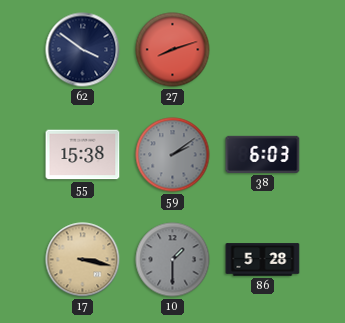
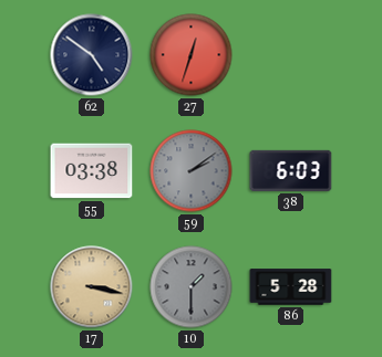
62: 3:51 -> 4:51 (92, 55)
27: 8:12 -> 12:33 (192, 55)
55: 15:38 -> 03:38 (92, 171)
